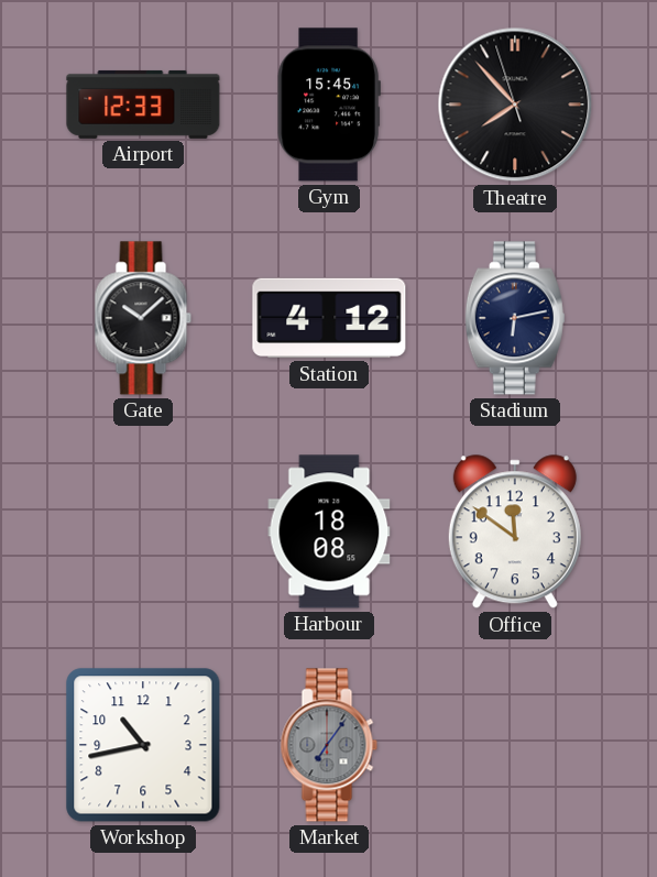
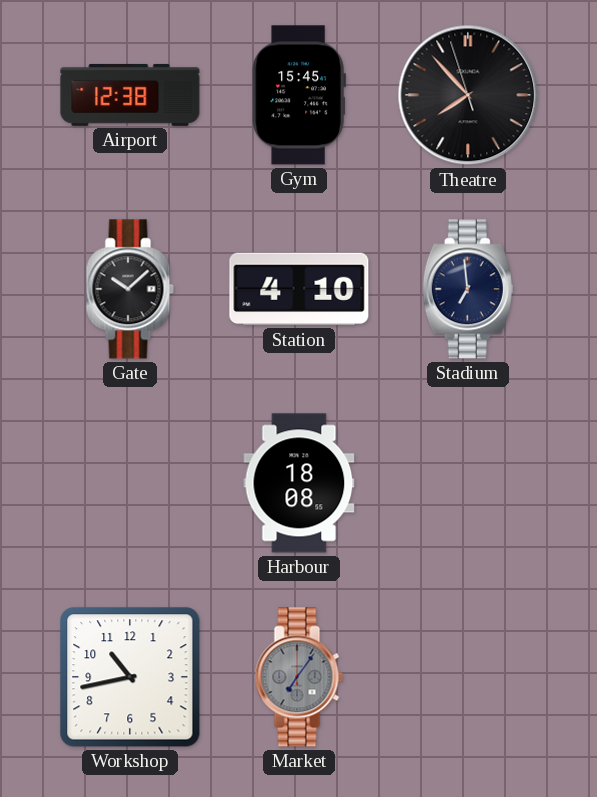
Airport: 12:33 -> 12:38 (130, 95)
Station: 4:12 -> 4:10 (299, 289)
Stadium: 6:13 -> 6:59 (468, 289)
Office: 11:51 -> none (515, 533)
